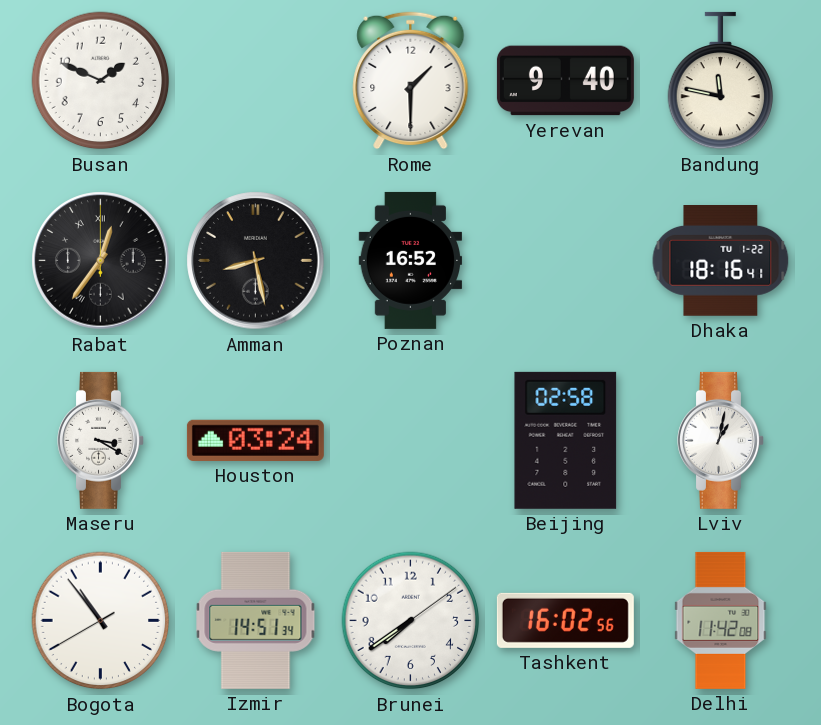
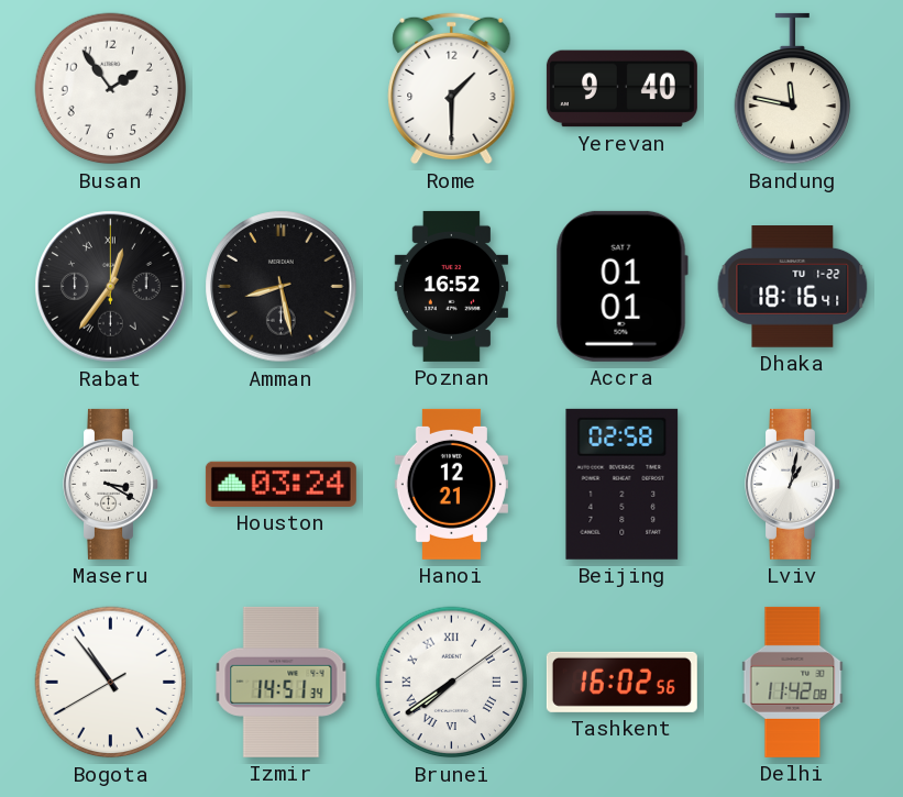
Busan: 1:49 -> 1:54 (111, 89)
Accra: none -> 01:01 (621, 286)
Hanoi: none -> 12:21 (451, 484)
Brunei numerals: Arabic -> Roman (452, 683)
